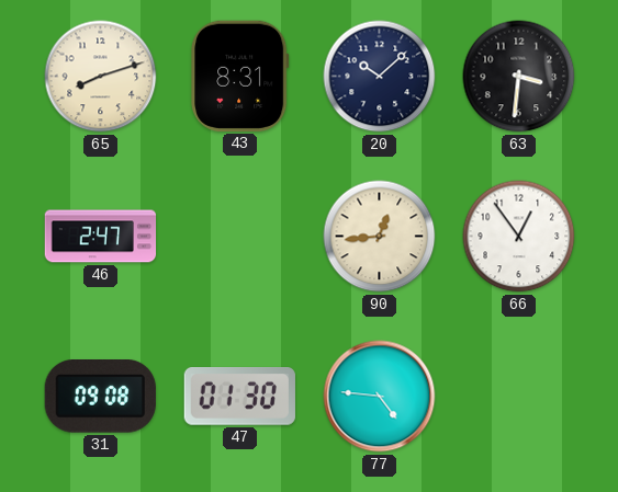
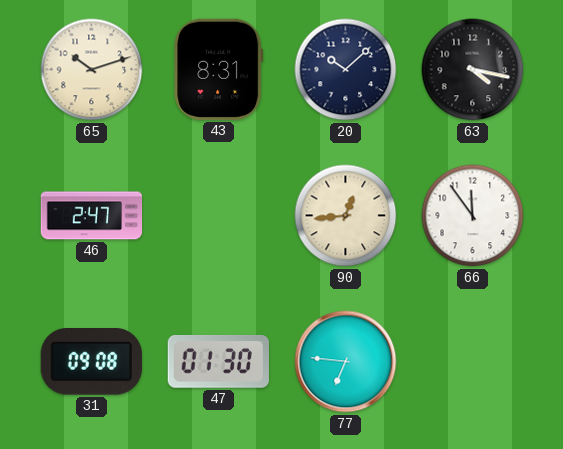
65: 8:12 -> 10:12 (92, 70)
63: 3:31 -> 4:17 (473, 70)
66: 12:54 -> 11:54 (473, 216)
77: 4:46 -> 6:46 (346, 362)
